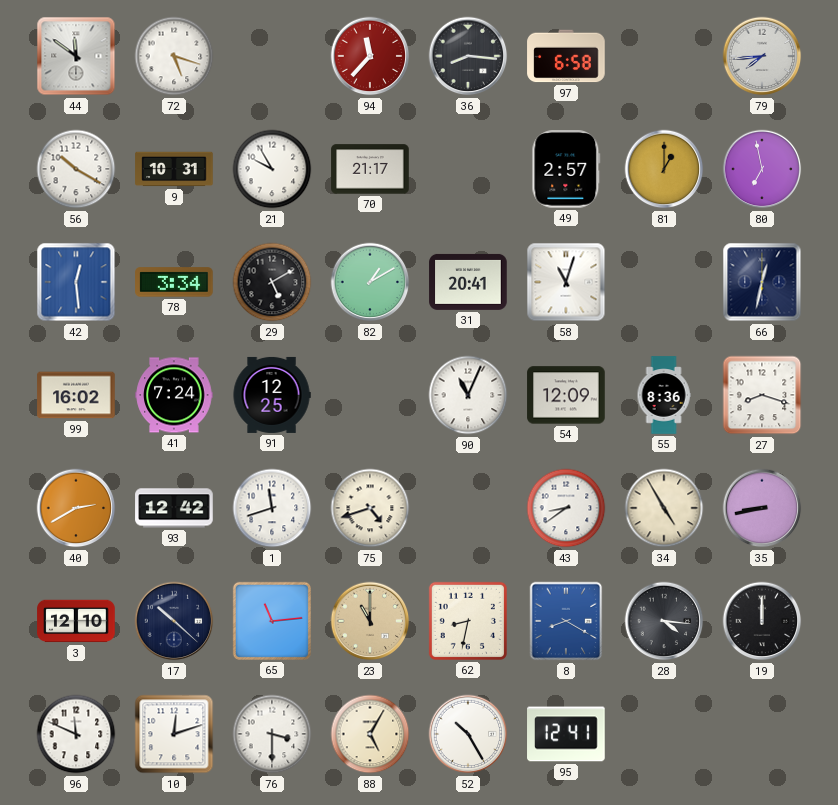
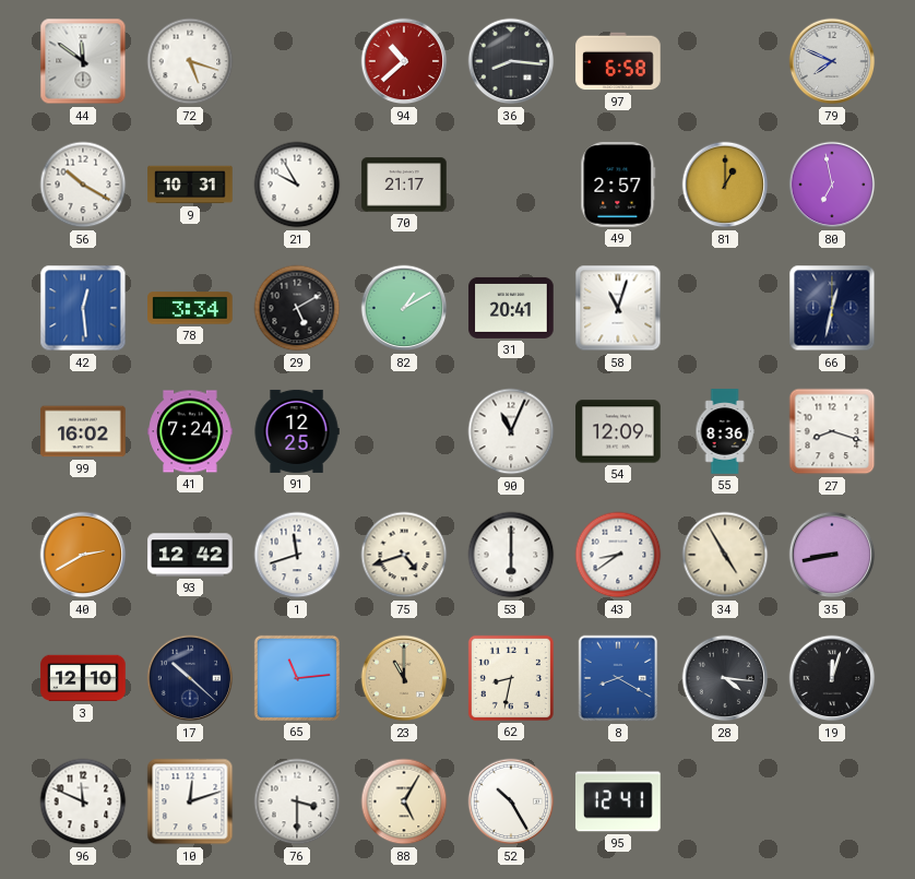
94: 11:37 -> 10:38 (404, 61)
79: 7:44 -> 7:49 (832, 61)
53: none -> 6:00 (511, 555)
19: 12:00 -> 12:03 (832, 678)
